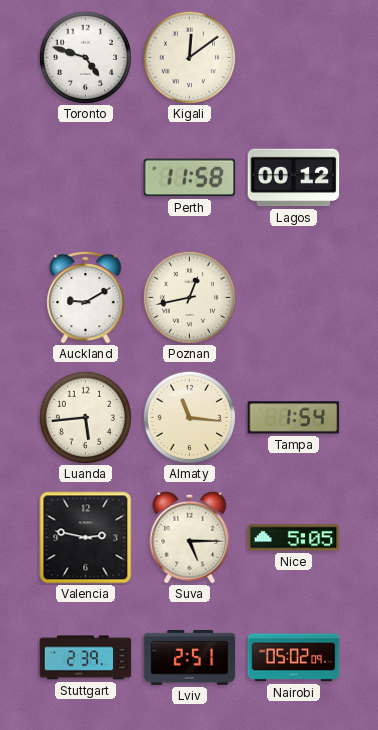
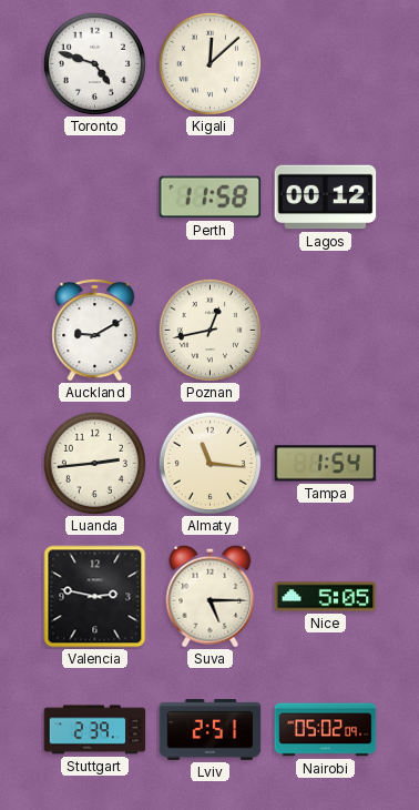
Kigali: 12:09 -> 12:08 (209, 63)
Luanda: 5:44 -> 2:44 (94, 463)
